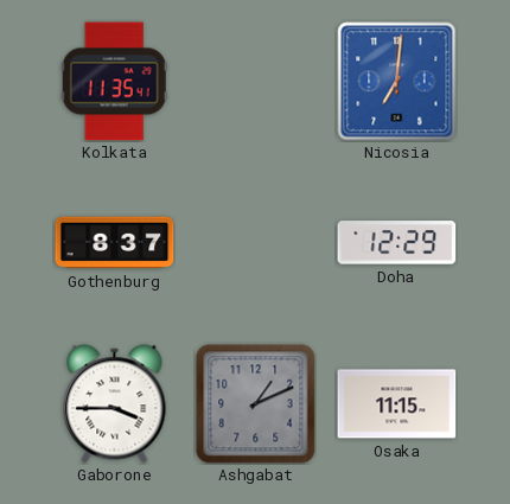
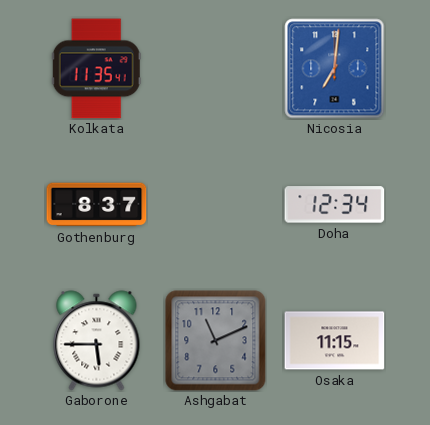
Doha: 12:29 -> 12:34 (335, 205)
Gaborone: 3:45 -> 5:45 (97, 341)
Ashgabat: 1:11 -> 11:11 (216, 341)
